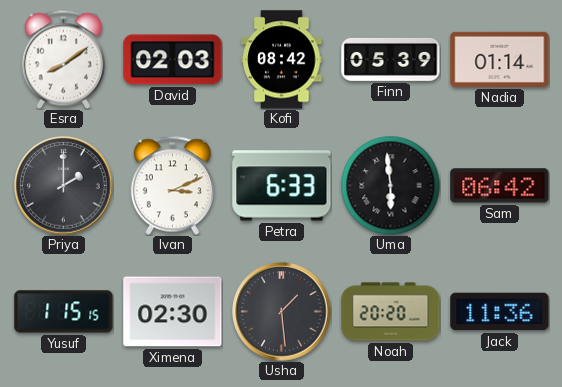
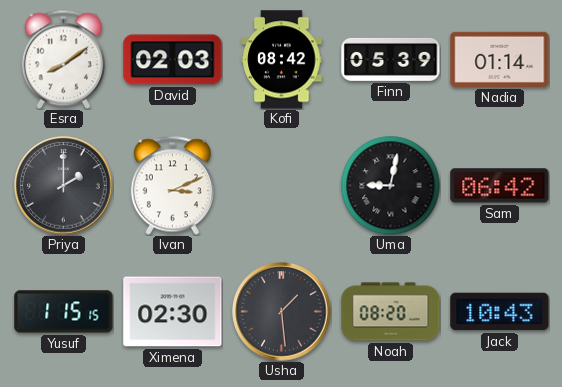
Petra: 6:33 -> none (282, 186)
Uma: 5:59 -> 9:02 (391, 186)
Noah: 20:20 -> 08:20 (391, 312)
Jack: 11:36 -> 10:43 (500, 312)
